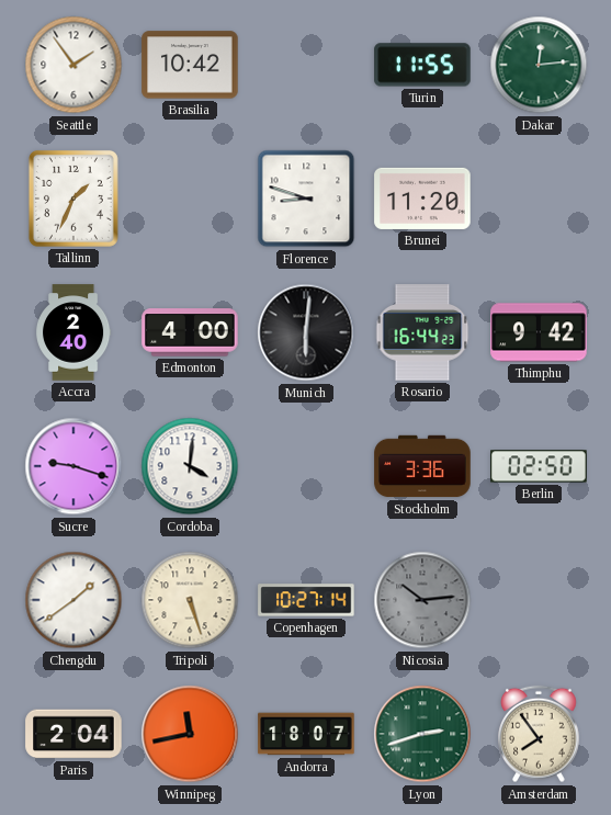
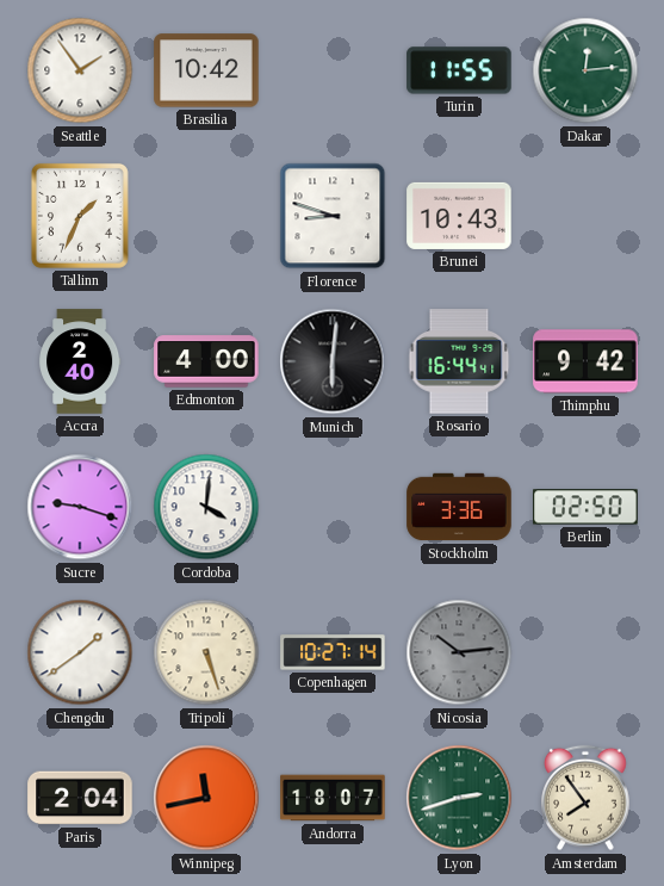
Brunei: 11:20 -> 10:43 (459, 216)
Rosario: 16:44:23 -> 16:44:41 (459, 361)
